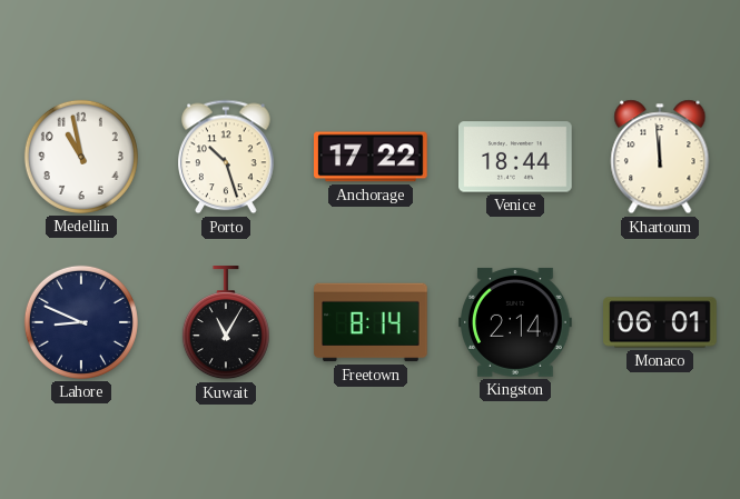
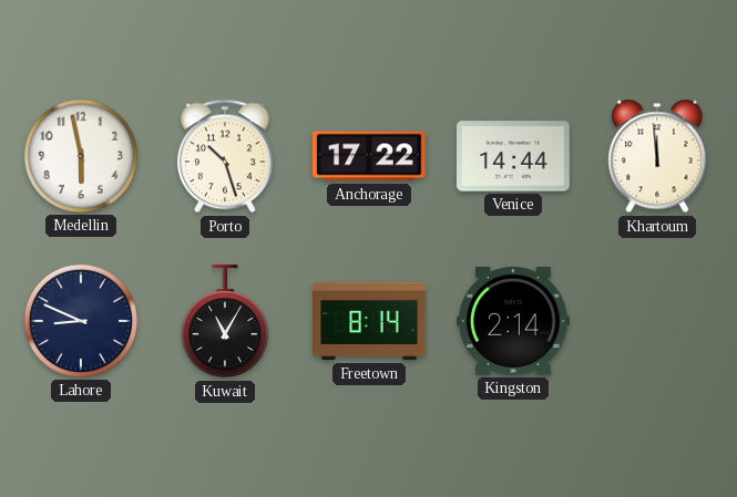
Medellin: 10:58 -> 5:58 (81, 156)
Venice: 18:44 -> 14:44 (514, 156)
Monaco: 06:01 -> none (660, 322)
